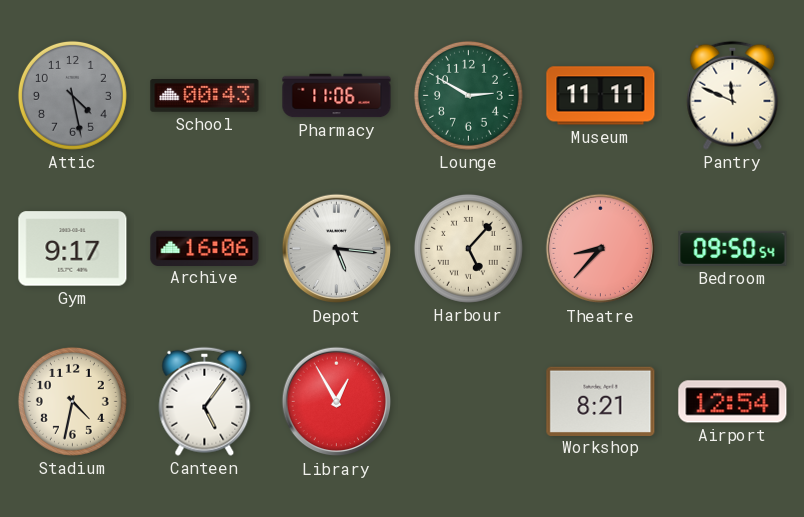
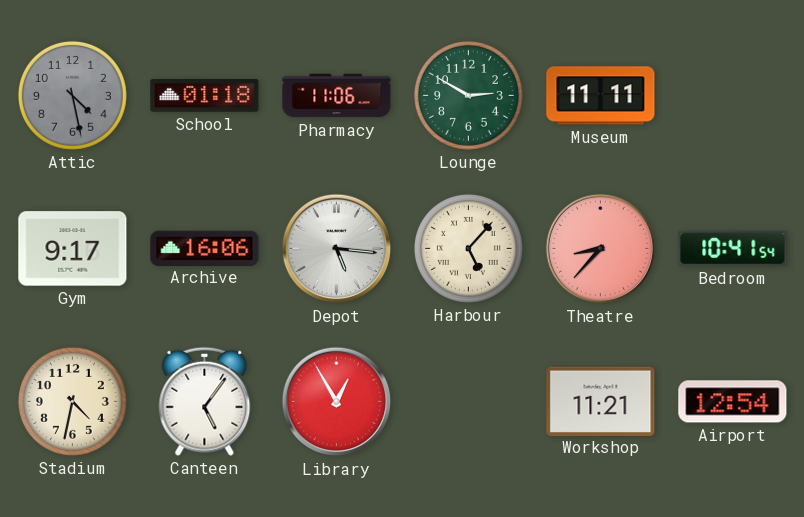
School: 00:43 -> 01:18 (205, 96)
Pantry: 11:49 -> none (733, 95)
Bedroom: 09:50 -> 10:41 (733, 248)
Workshop: 8:21 -> 11:21 (601, 401)
